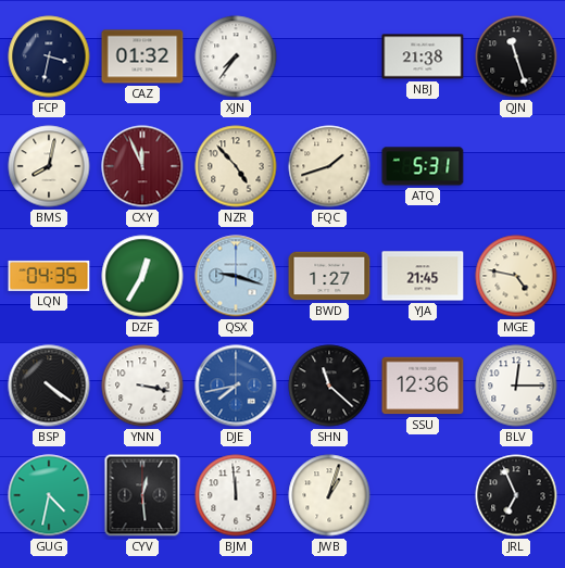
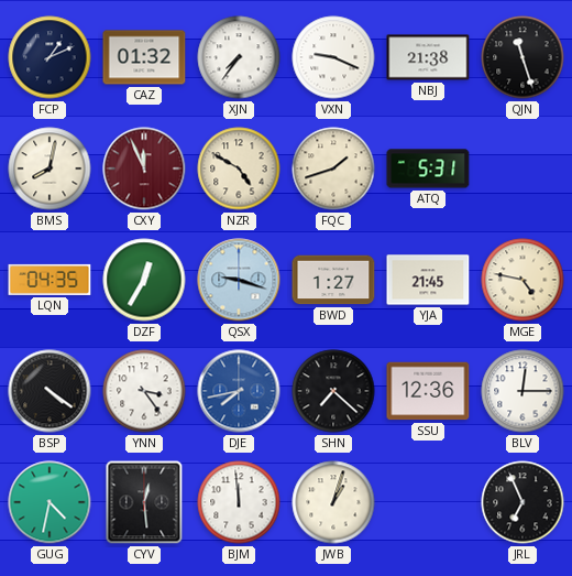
FCP: 3:32 -> 1:11 (50, 57)
VXN: none -> 9:19 (333, 57)
NZR: 4:53 -> 4:50 (239, 169)
YNN: 3:17 -> 3:24 (144, 391)
SHN: 11:22 -> 7:22 (333, 391)
